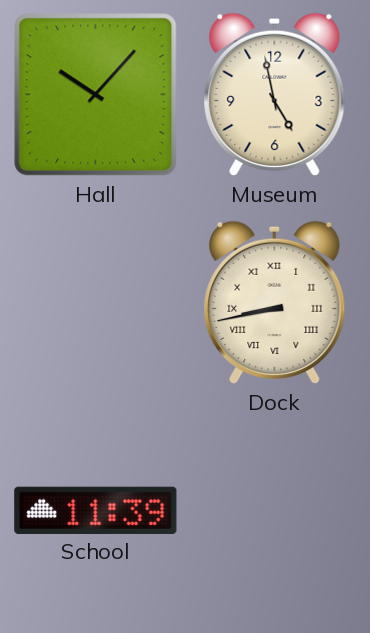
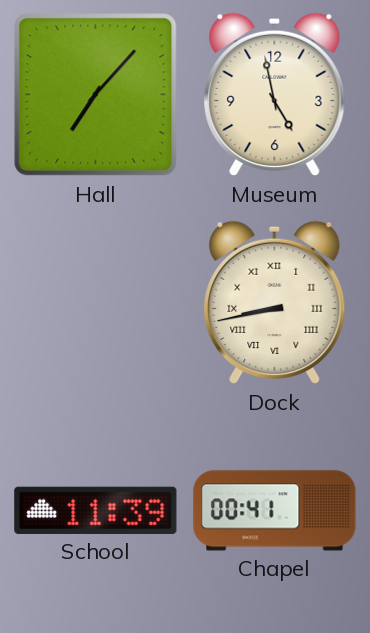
Hall: 10:07 -> 7:07 (96, 95)
Chapel: none -> 00:41 (275, 511)
